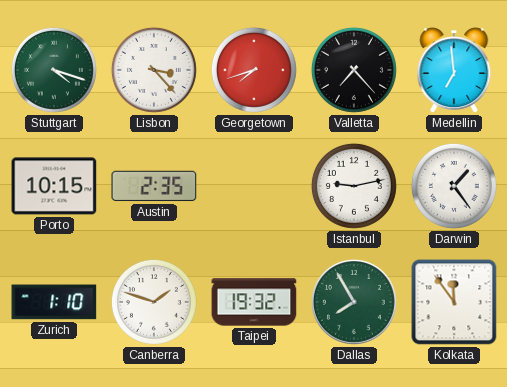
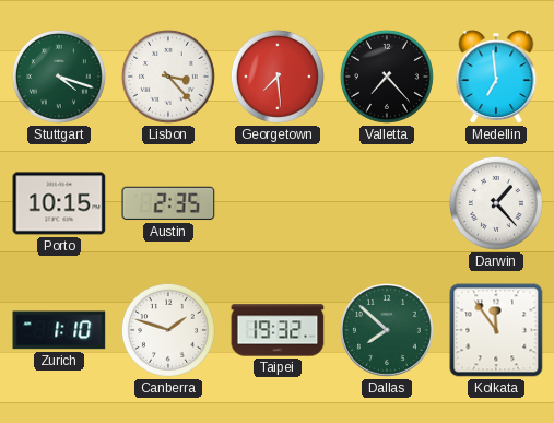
Georgetown: 7:42 -> 7:29 (278, 77)
Istanbul: 9:13 -> none (354, 186)
Darwin: 1:24 -> 1:23 (496, 203)
Dallas: 7:55 -> 7:52 (388, 331)
